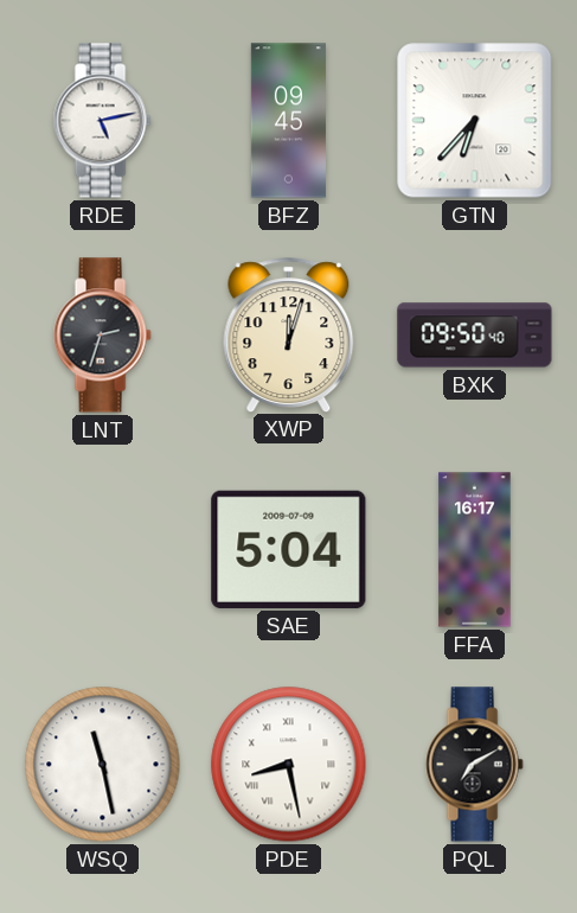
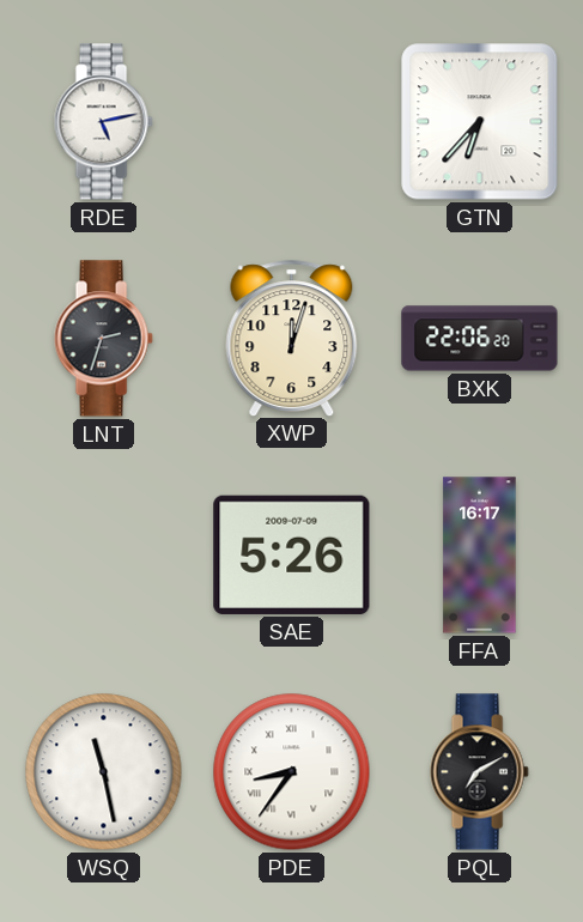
BFZ: 09:45 -> none (288, 121)
BXK: 09:50 -> 22:06 (480, 339)
SAE: 5:04 -> 5:26 (292, 554)
PDE: 8:28 -> 8:36 (292, 772)
